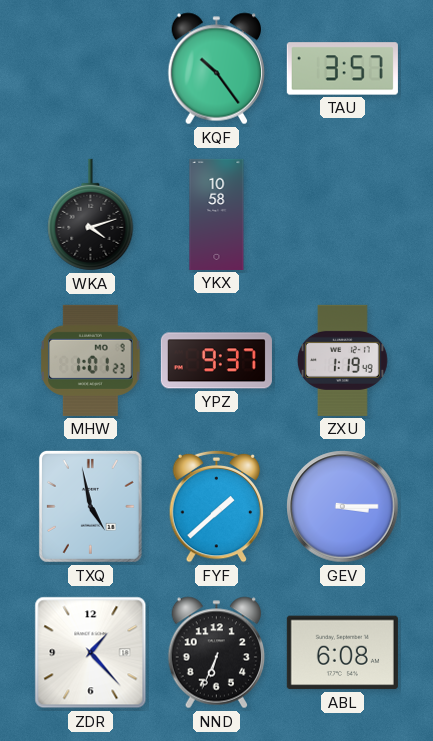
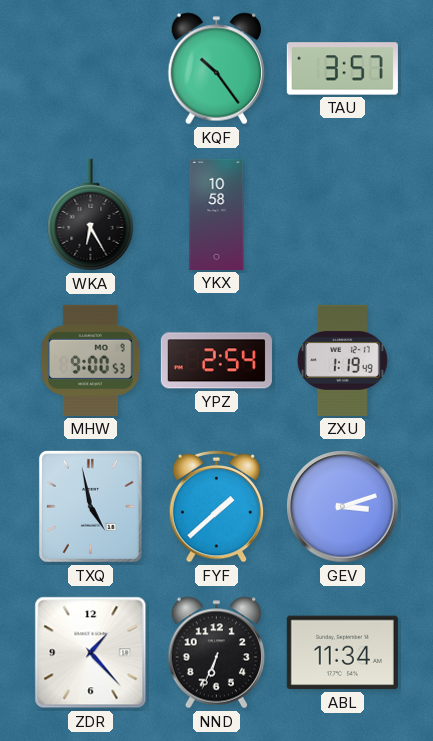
WKA: 4:12 -> 6:25 (91, 215)
MHW: 1:01 -> 9:00 (91, 360)
YPZ: 9:37 -> 2:54 (216, 361)
GEV: 3:15 -> 3:12 (343, 507)
ABL: 6:08 -> 11:34 (342, 653)
